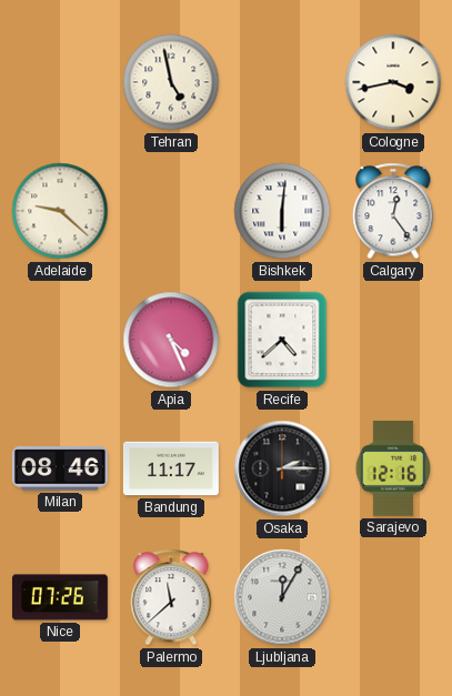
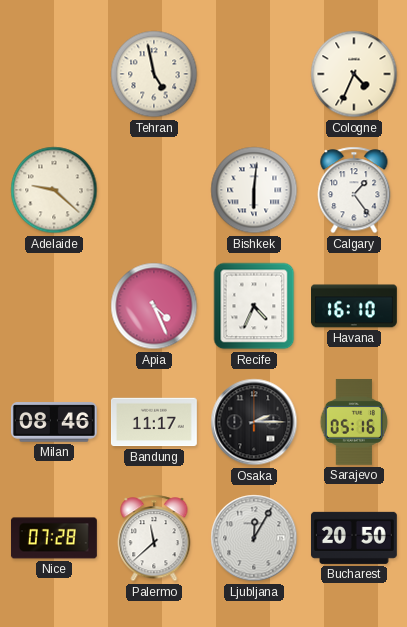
Cologne: 3:43 -> 4:34 (354, 74)
Calgary: 12:24 -> 1:24 (354, 190)
Recife: 4:38 -> 4:34 (254, 306)
Havana: none -> 16:10 (355, 306)
Sarajevo: 12:16 -> 05:16 (354, 422)
Nice: 07:26 -> 07:28 (54, 538)
Bucharest: none -> 20:50 (354, 538)
